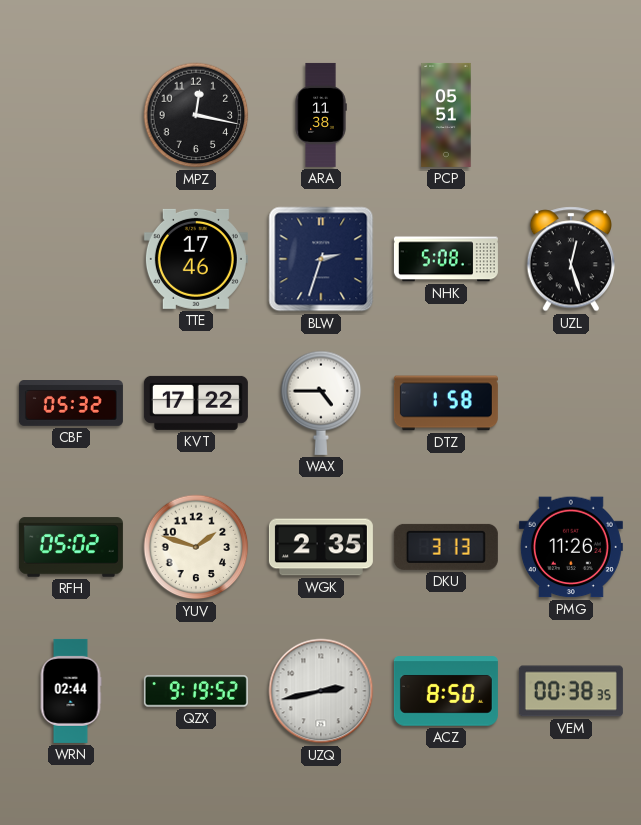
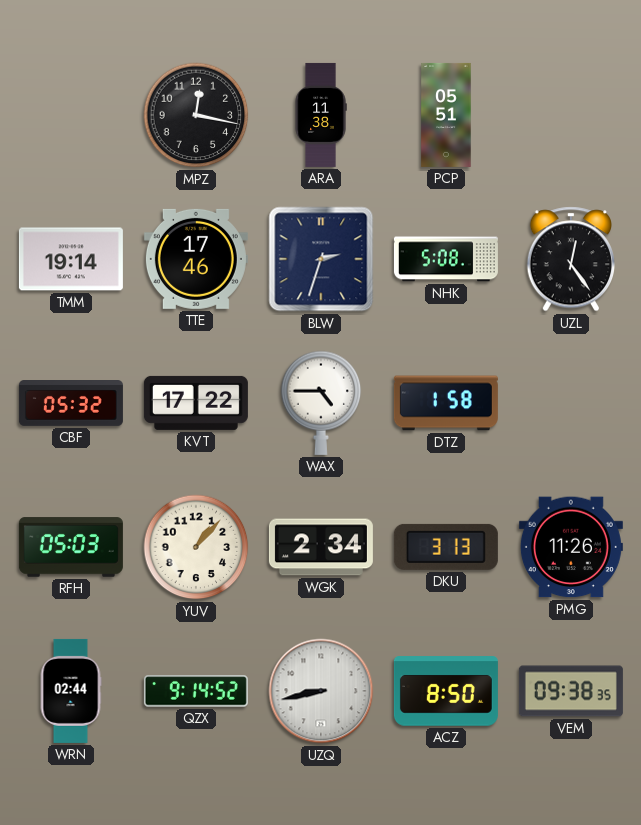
TMM: none -> 19:14 (71, 259)
UZL: 12:27 -> 12:24 (571, 259)
RFH: 05:02 -> 05:03 (71, 547)
YUV: 1:48 -> 1:07 (196, 547)
WGK: 2:35 -> 2:34 (321, 547)
QZX: 9:19 -> 9:14 (196, 691)
UZQ: 2:43 -> 8:43 (321, 691)
VEM: 00:38 -> 09:38 (571, 691)
